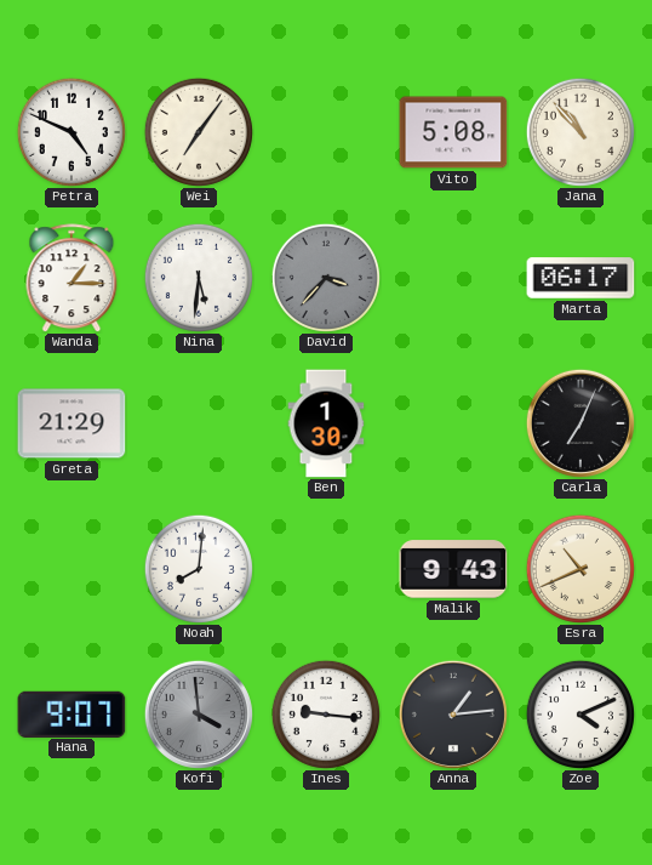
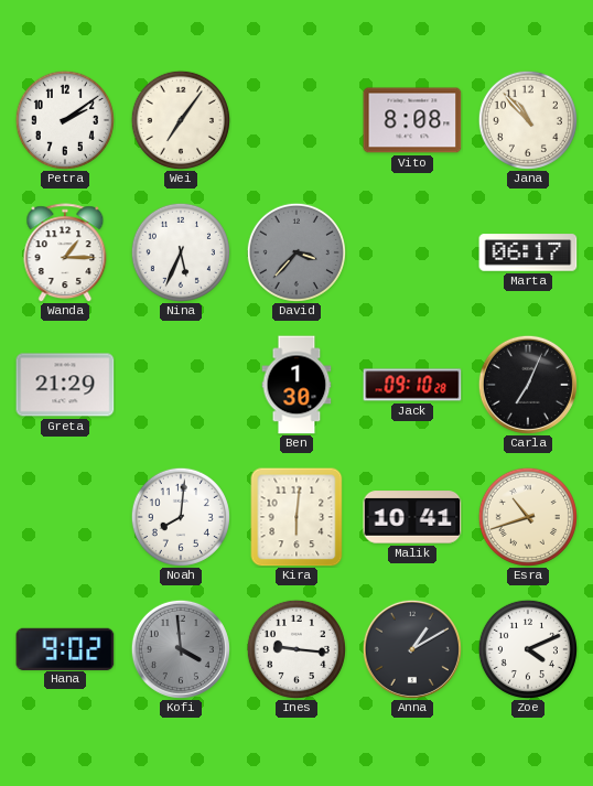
Petra: 4:49 -> 2:09 (65, 120)
Vito: 5:08 -> 8:08 (412, 120)
Nina: 5:31 -> 5:34 (181, 252)
Jack: none -> 09:10 (412, 385)
Kira: none -> 6:01 (296, 517)
Malik: 9:43 -> 10:41 (412, 517)
Esra: 10:41 -> 10:42 (528, 517)
Hana: 9:07 -> 9:02 (65, 648)
Anna: 1:14 -> 1:10 (412, 649)
